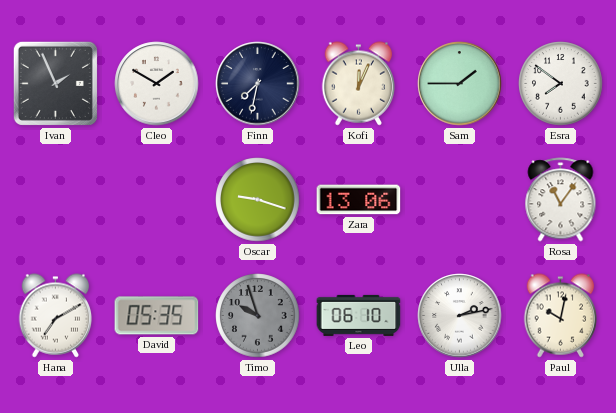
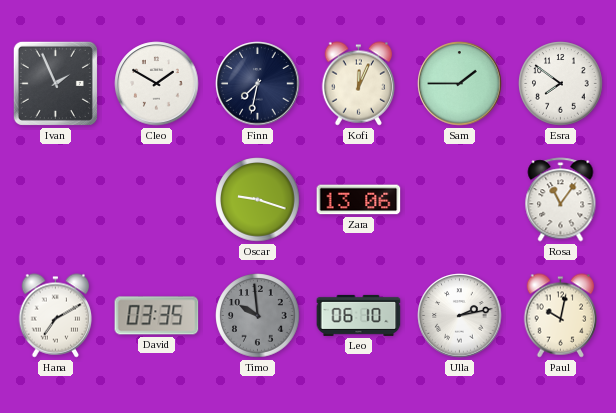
David: 05:35 -> 03:35 (157, 316)
Timo: 9:57 -> 9:59 (258, 316)
